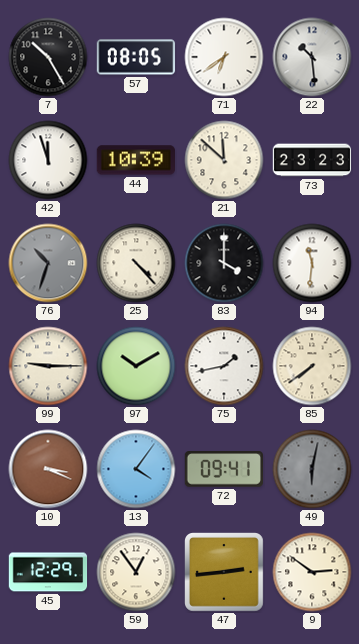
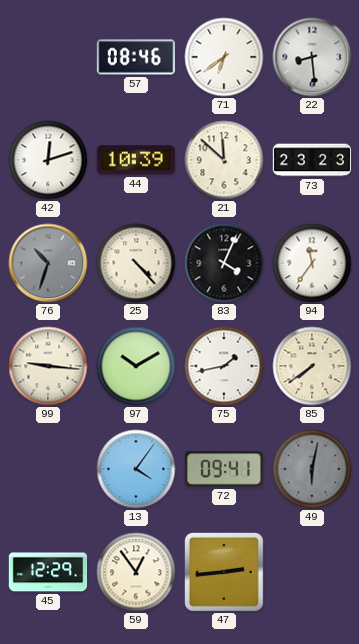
7: 10:25 -> none (48, 57)
57: 08:05 -> 08:46 (136, 57)
22: 10:29 -> 8:29 (312, 57)
42: 11:57 -> 12:12 (48, 160)
83: 4:00 -> 4:04 (224, 263)
94: 11:31 -> 11:36 (312, 263)
99: 9:15 -> 9:16 (48, 366)
10: 3:19 -> none (48, 469)
9: 2:51 -> none (312, 572)
